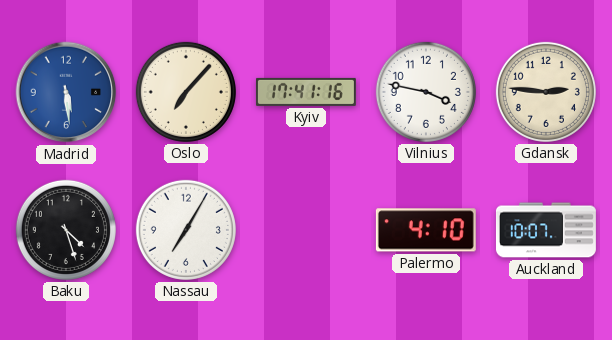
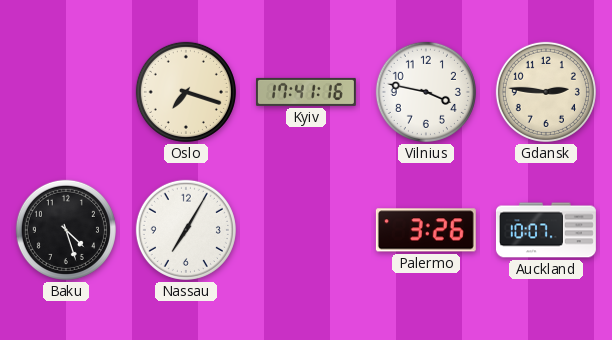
Madrid: 5:29 -> none (66, 92)
Oslo: 7:07 -> 7:18 (186, 92)
Palermo: 4:10 -> 3:26 (426, 230)
